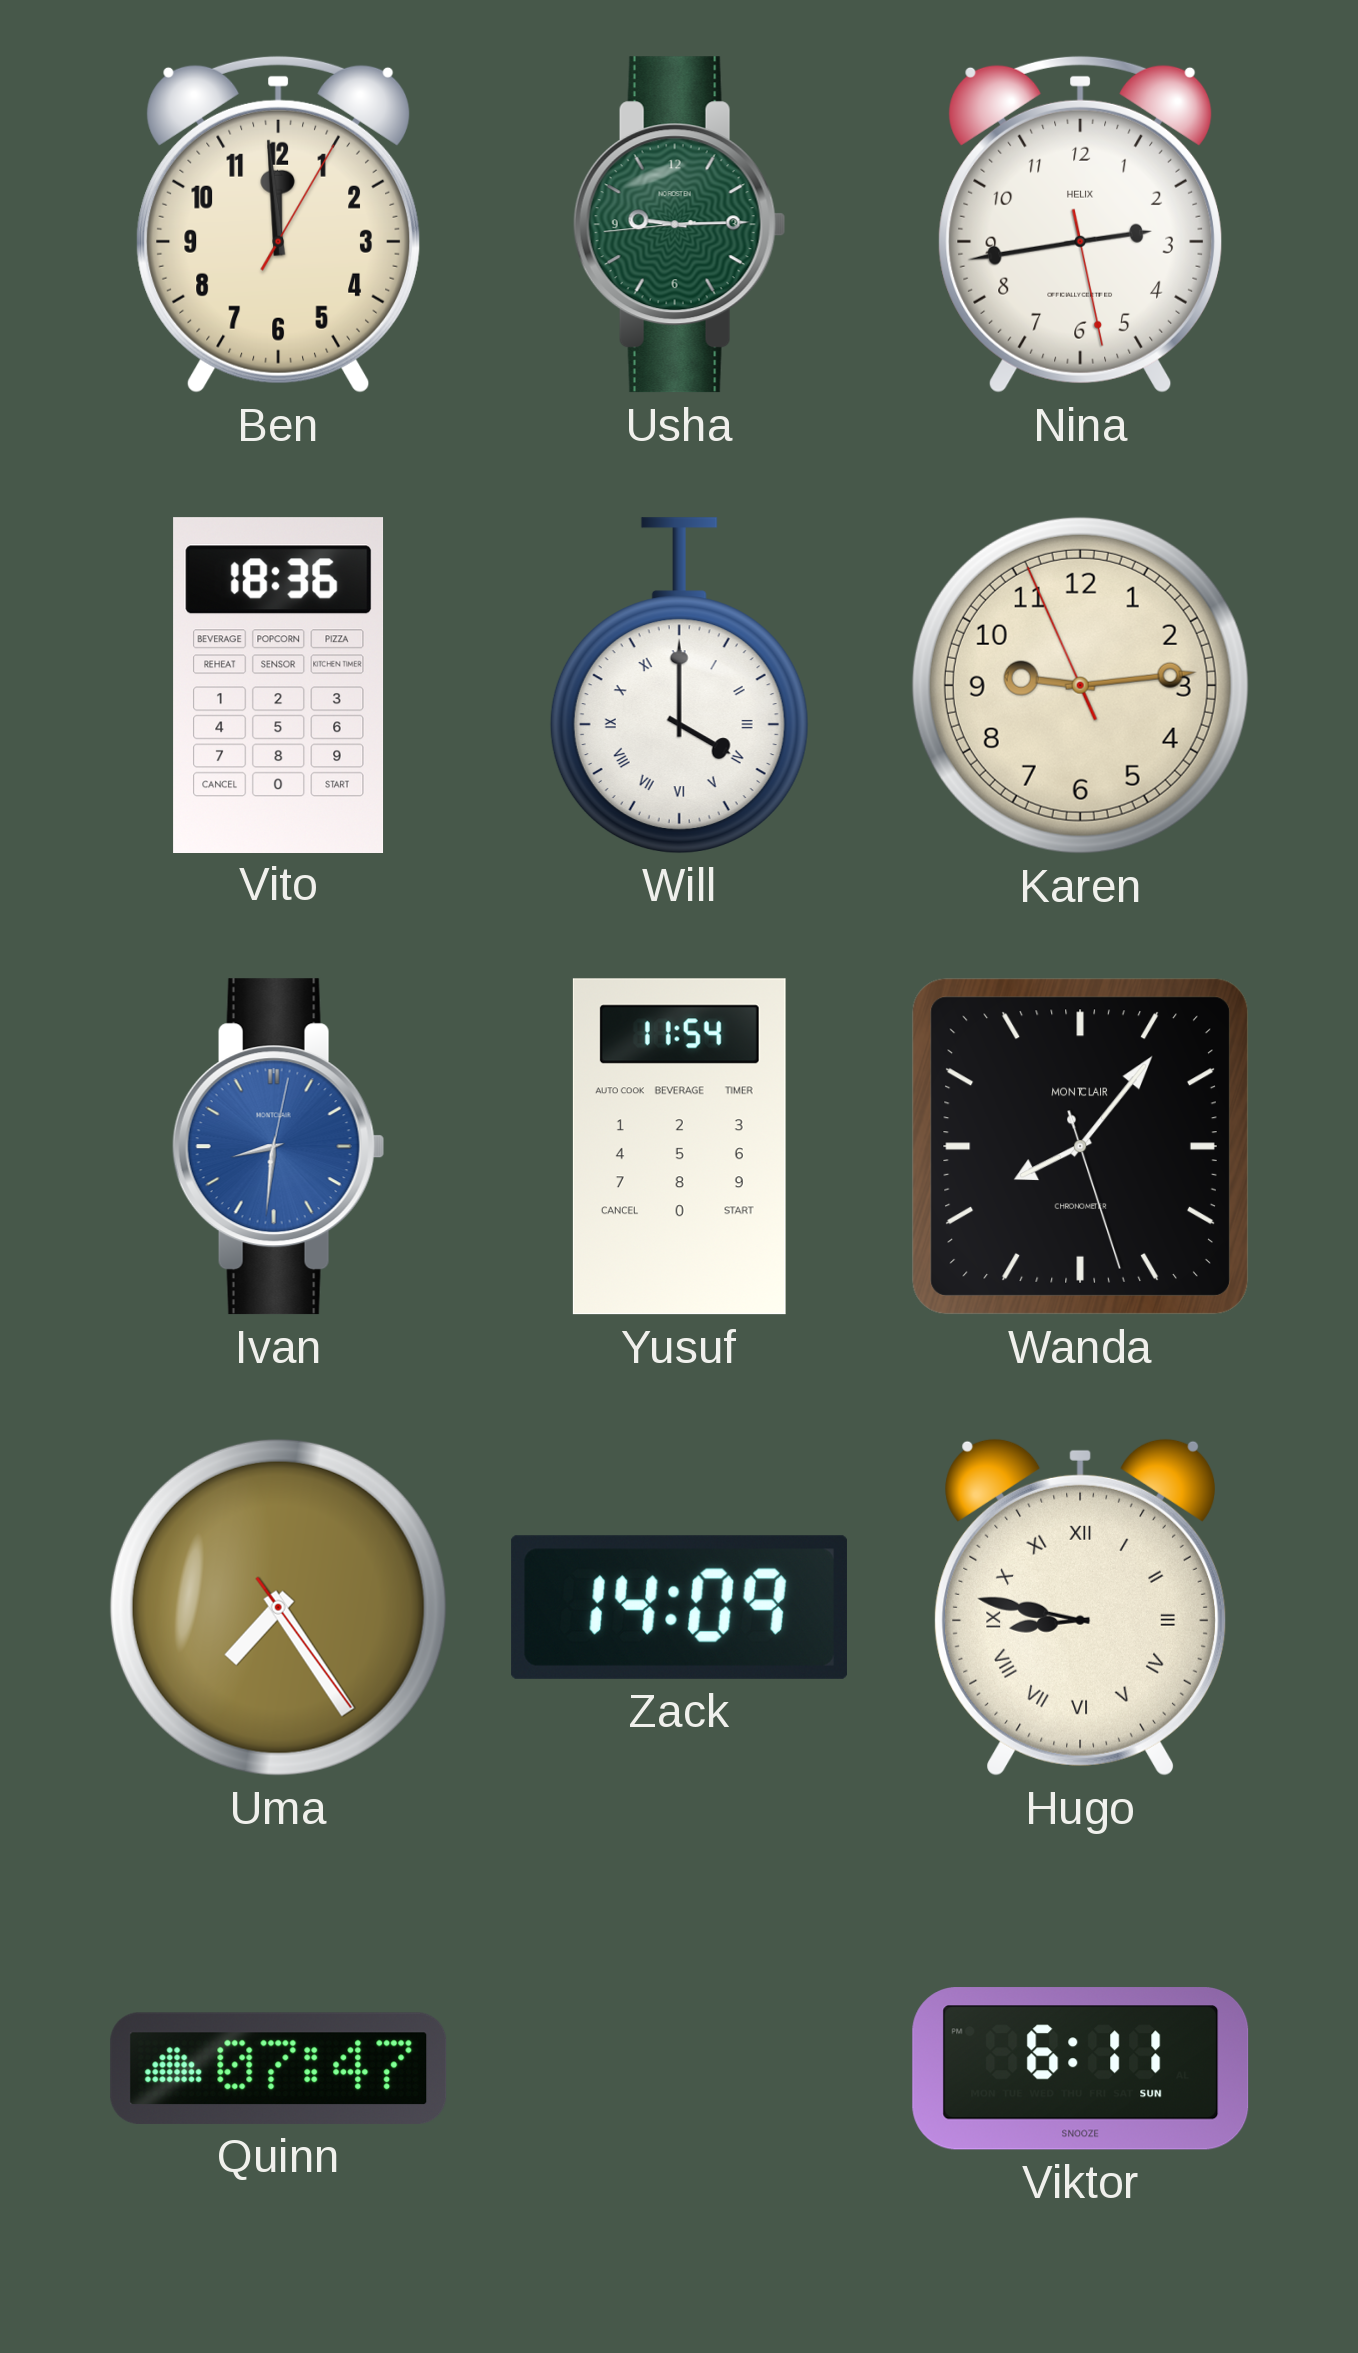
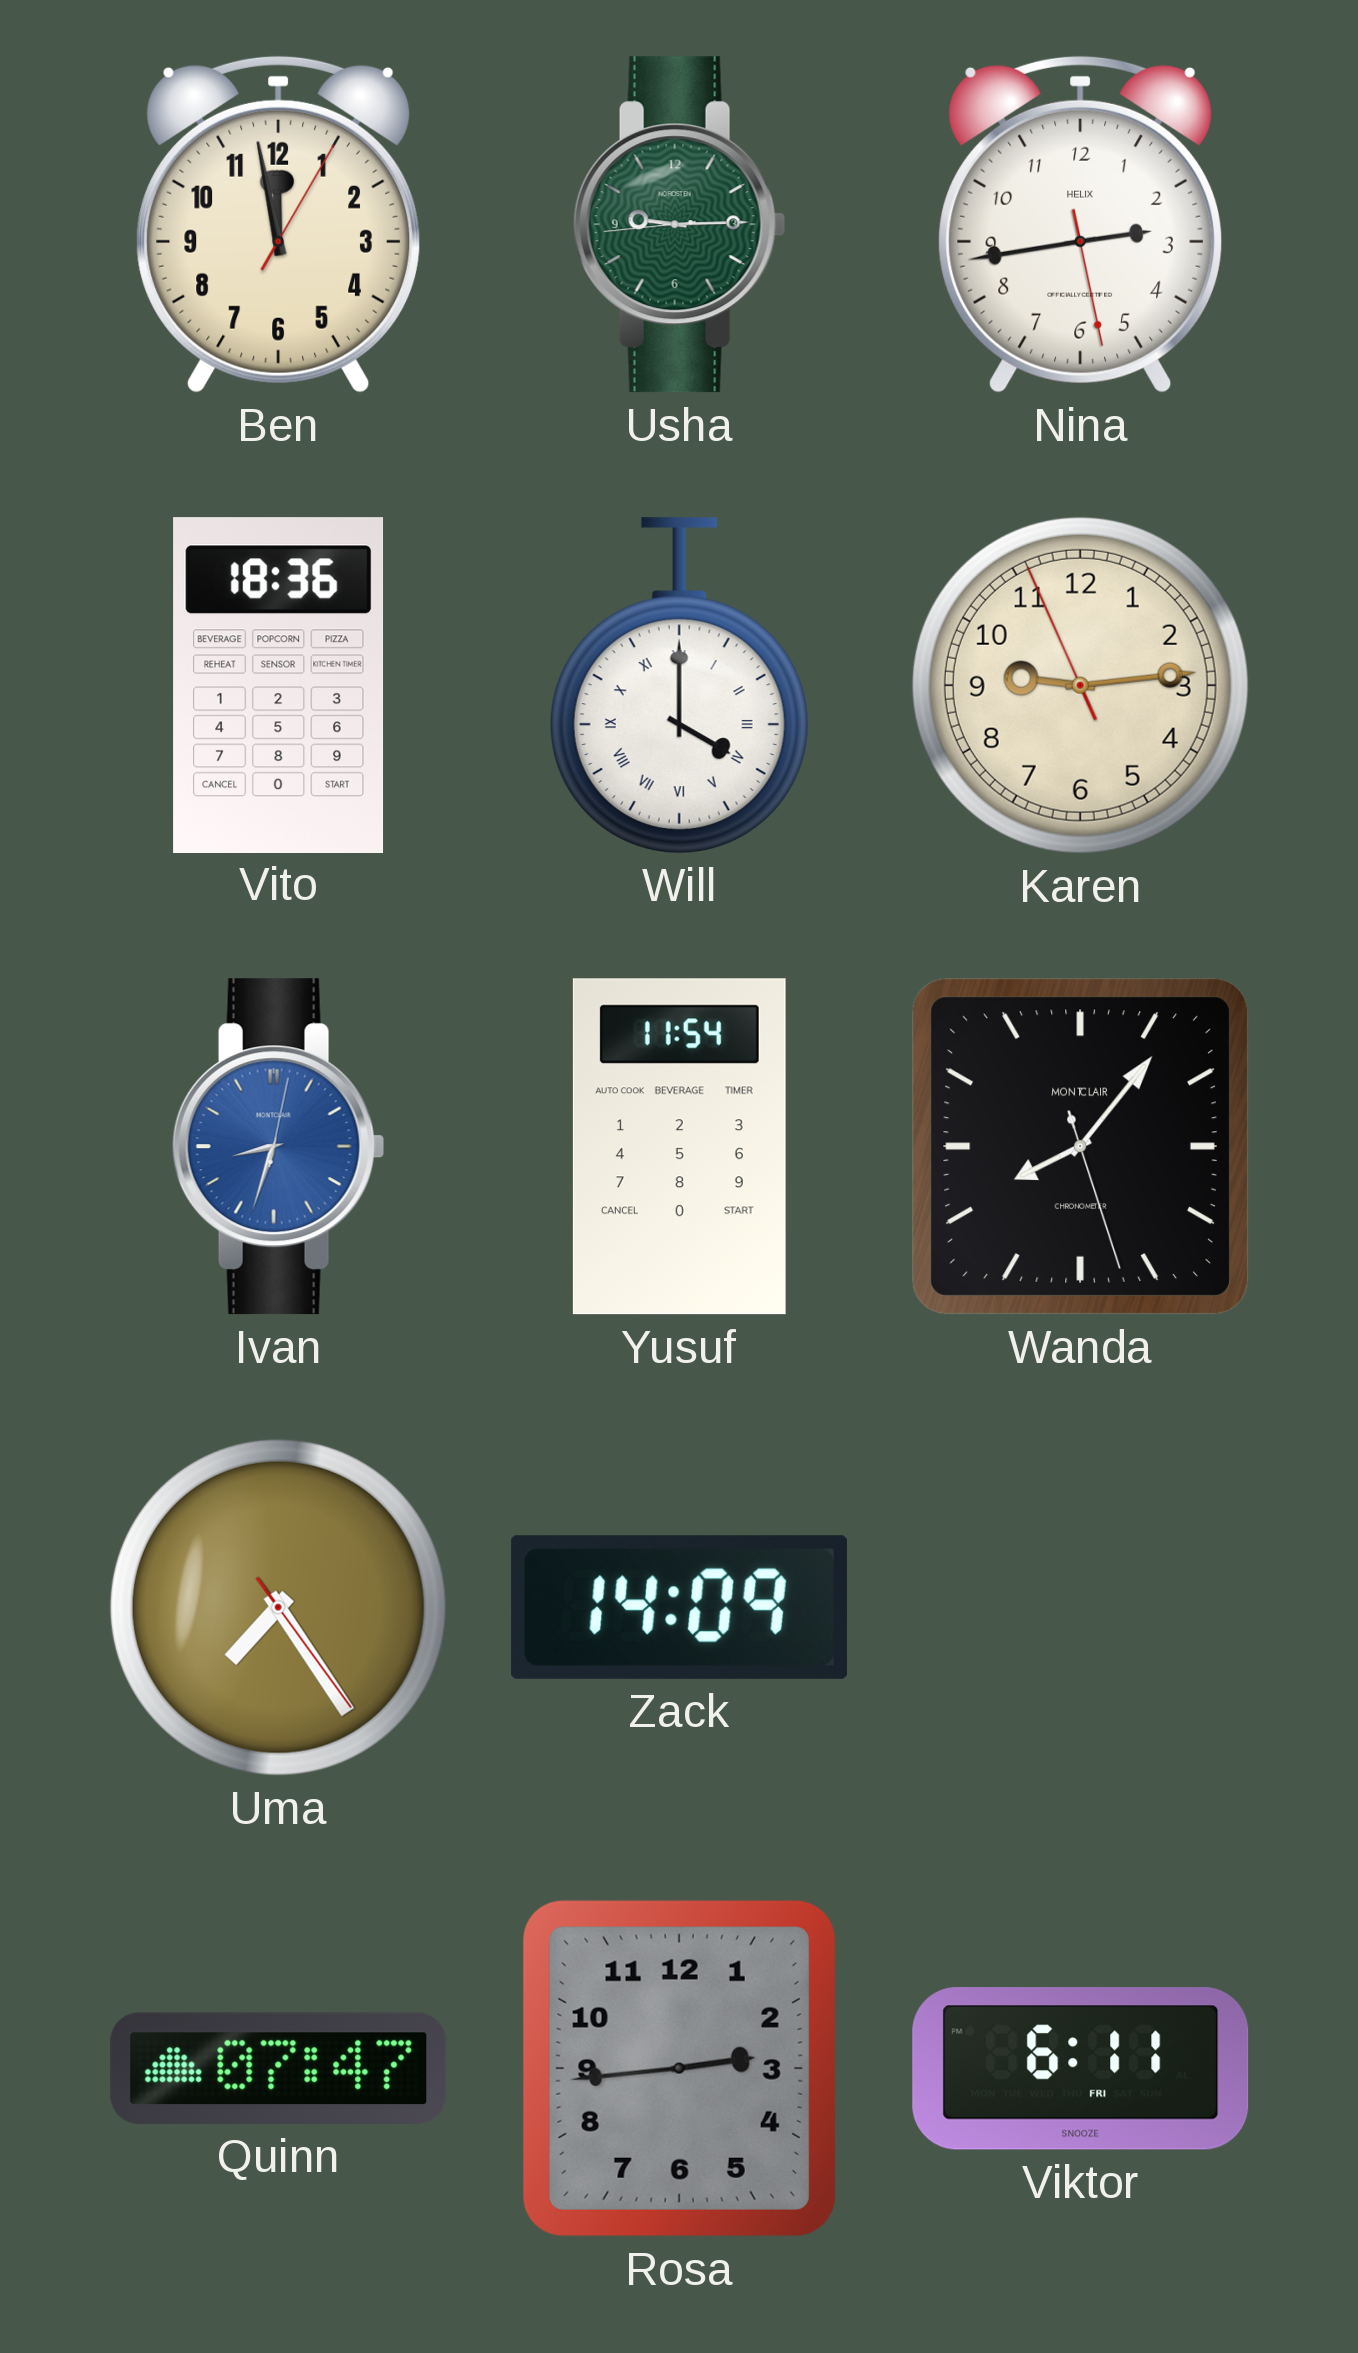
Ben: 11:59 -> 11:58 (278, 224)
Ivan: 8:31 -> 8:33 (278, 1147)
Hugo: 8:47 -> none (1080, 1607)
Rosa: none -> 2:44 (679, 2068)
Viktor date: SUN -> FRI (1081, 2069)
